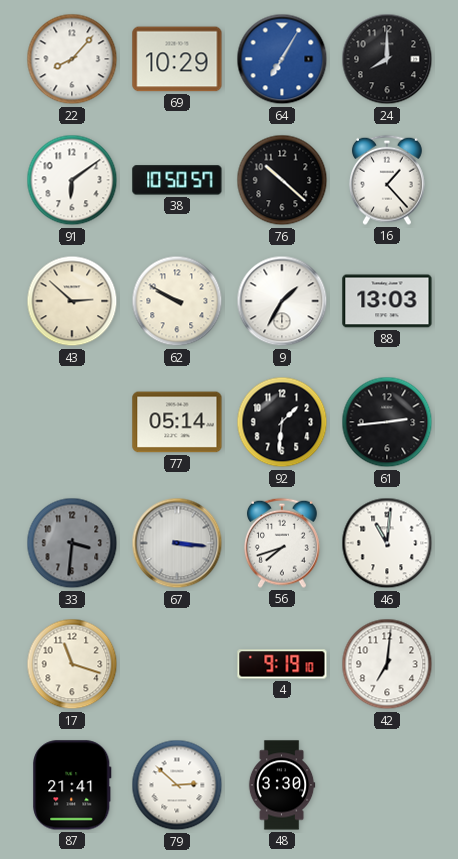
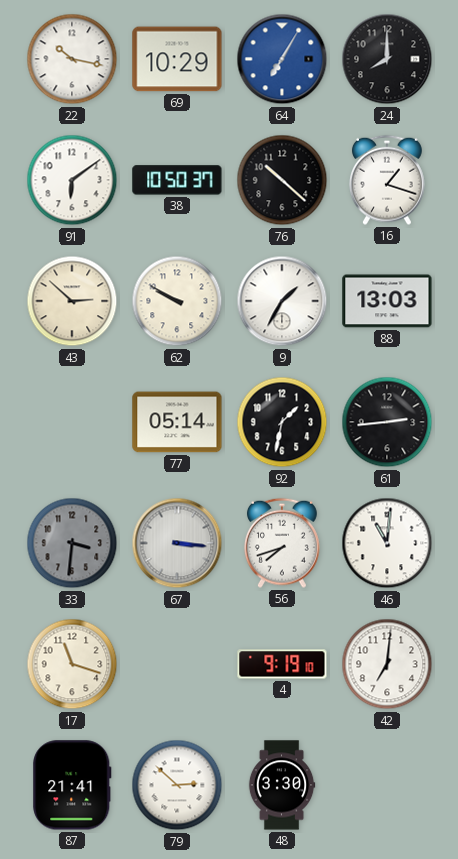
22: 8:07 -> 10:17 (72, 59)
38: 10:50:57 -> 10:50:37 (177, 180)
16: 1:23 -> 1:18 (387, 180)
92: 1:31 -> 1:32 (282, 422)
